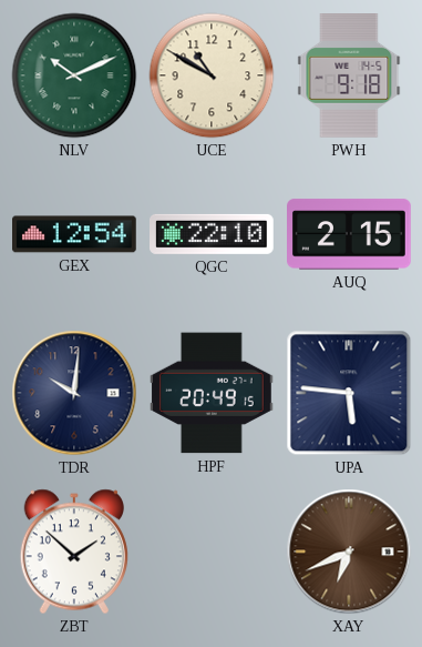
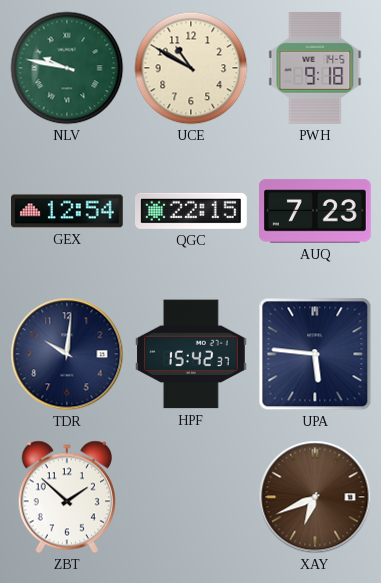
NLV: 10:11 -> 9:47 (67, 68)
QGC: 22:10 -> 22:15 (192, 211)
AUQ: 2:15 -> 7:23 (316, 211)
HPF: 20:49 -> 15:42 (192, 354)
